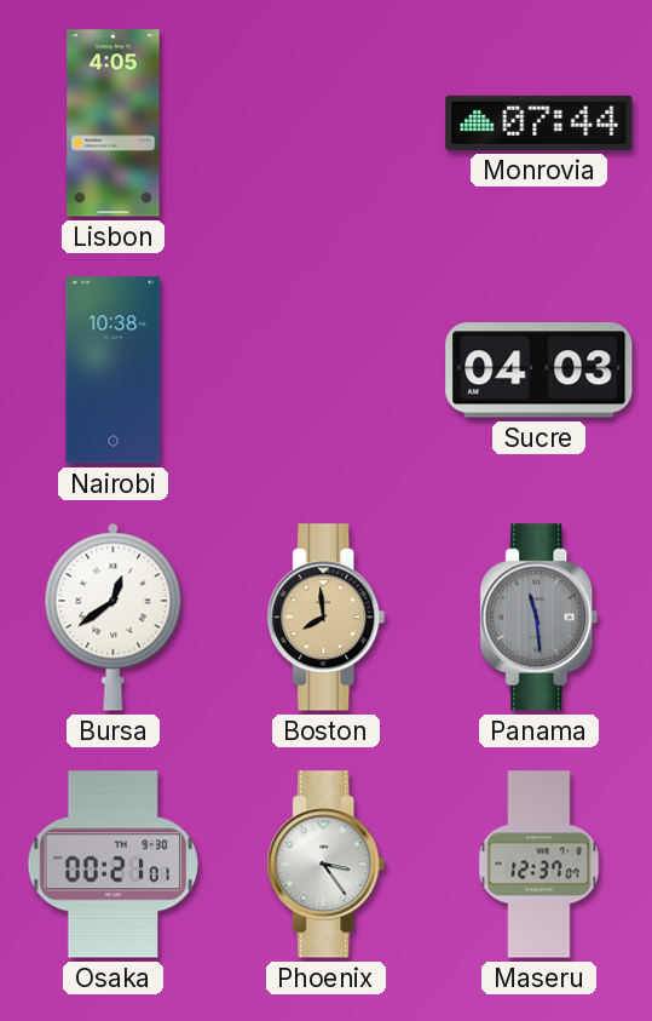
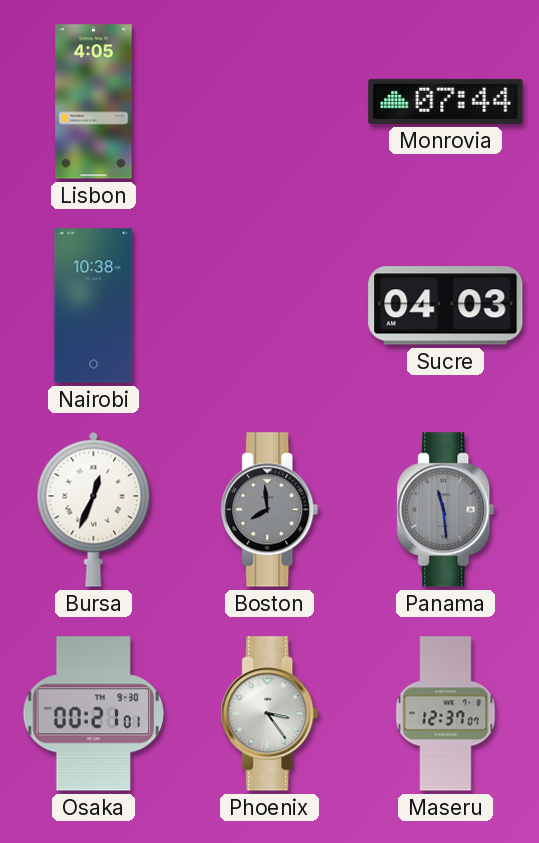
Bursa: 12:39 -> 12:34 (94, 509)
Boston dial: champagne -> grey (270, 510)
